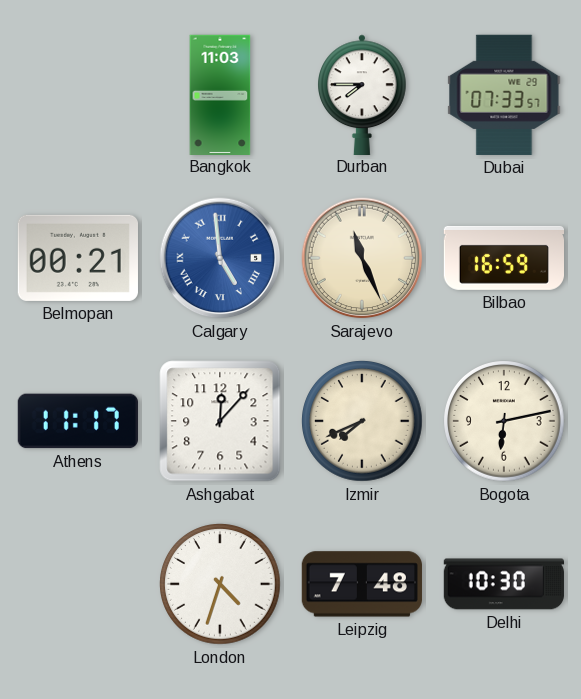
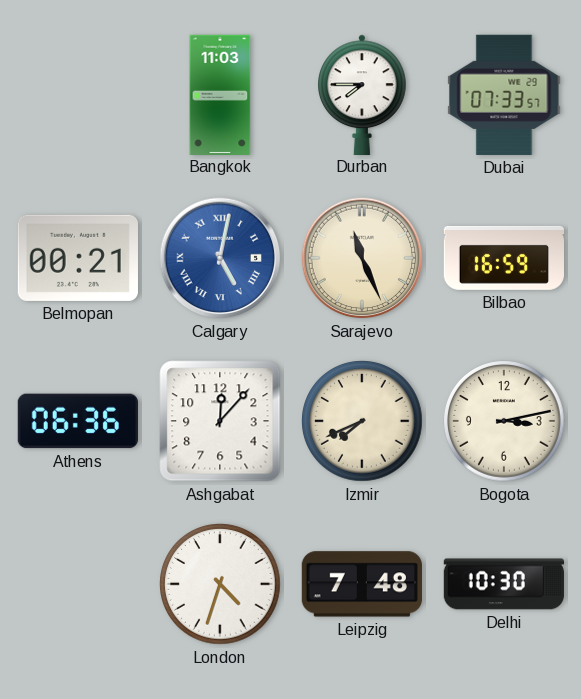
Calgary: 4:59 -> 5:02 (220, 258)
Athens: 11:17 -> 06:36 (78, 421)
Bogota: 6:13 -> 3:13 (504, 421)
